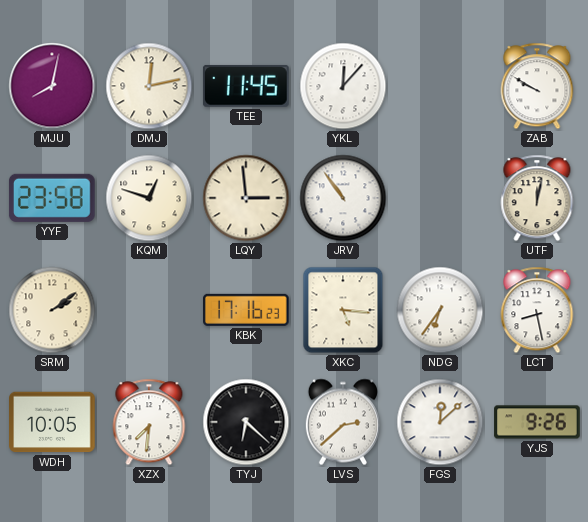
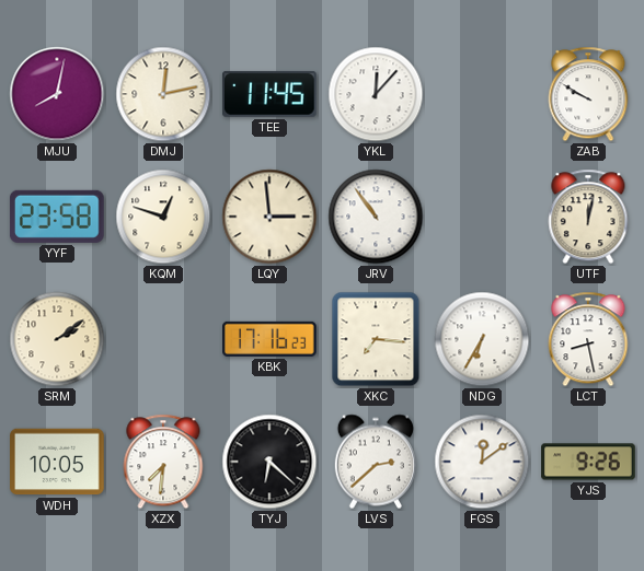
XKC: 5:16 -> 7:16 (376, 339)
NDG: 6:36 -> 6:35 (482, 339)
FGS: 12:08 -> 12:09 (482, 462)
